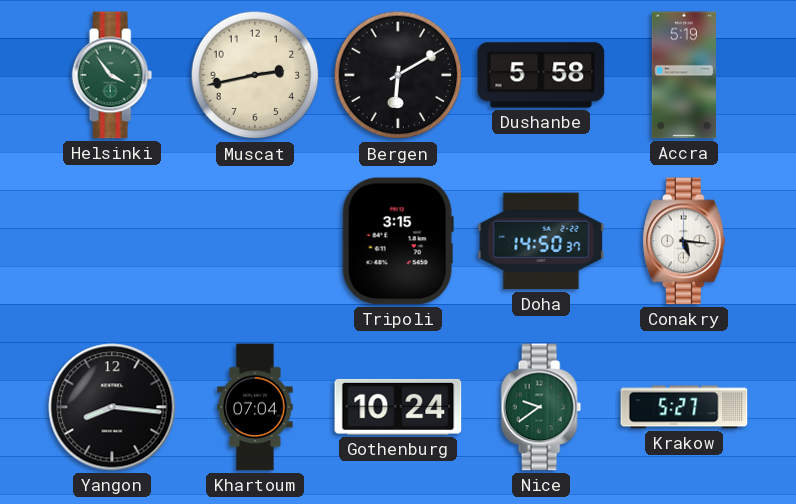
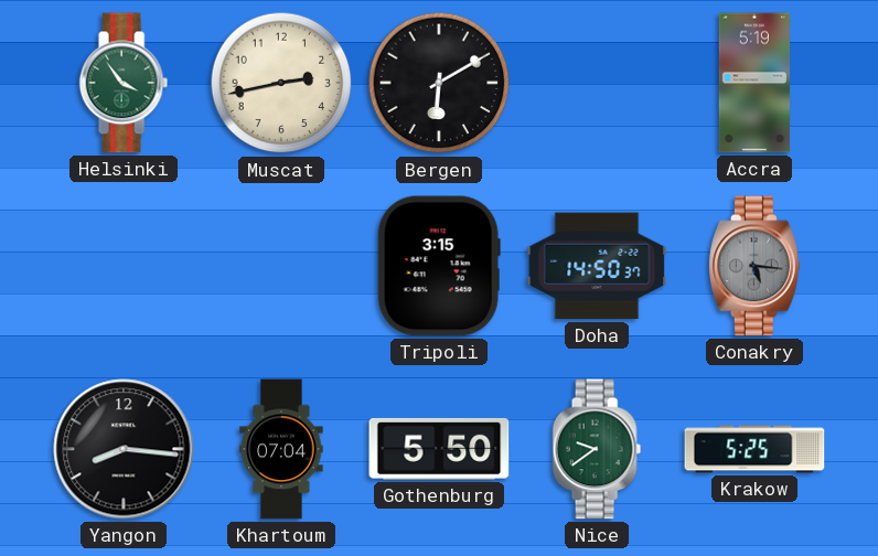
Dushanbe: 5:58 -> none (541, 75)
Conakry dial: white -> grey (756, 266)
Gothenburg: 10:24 -> 5:50 (439, 449)
Krakow: 5:27 -> 5:25 (754, 449)
